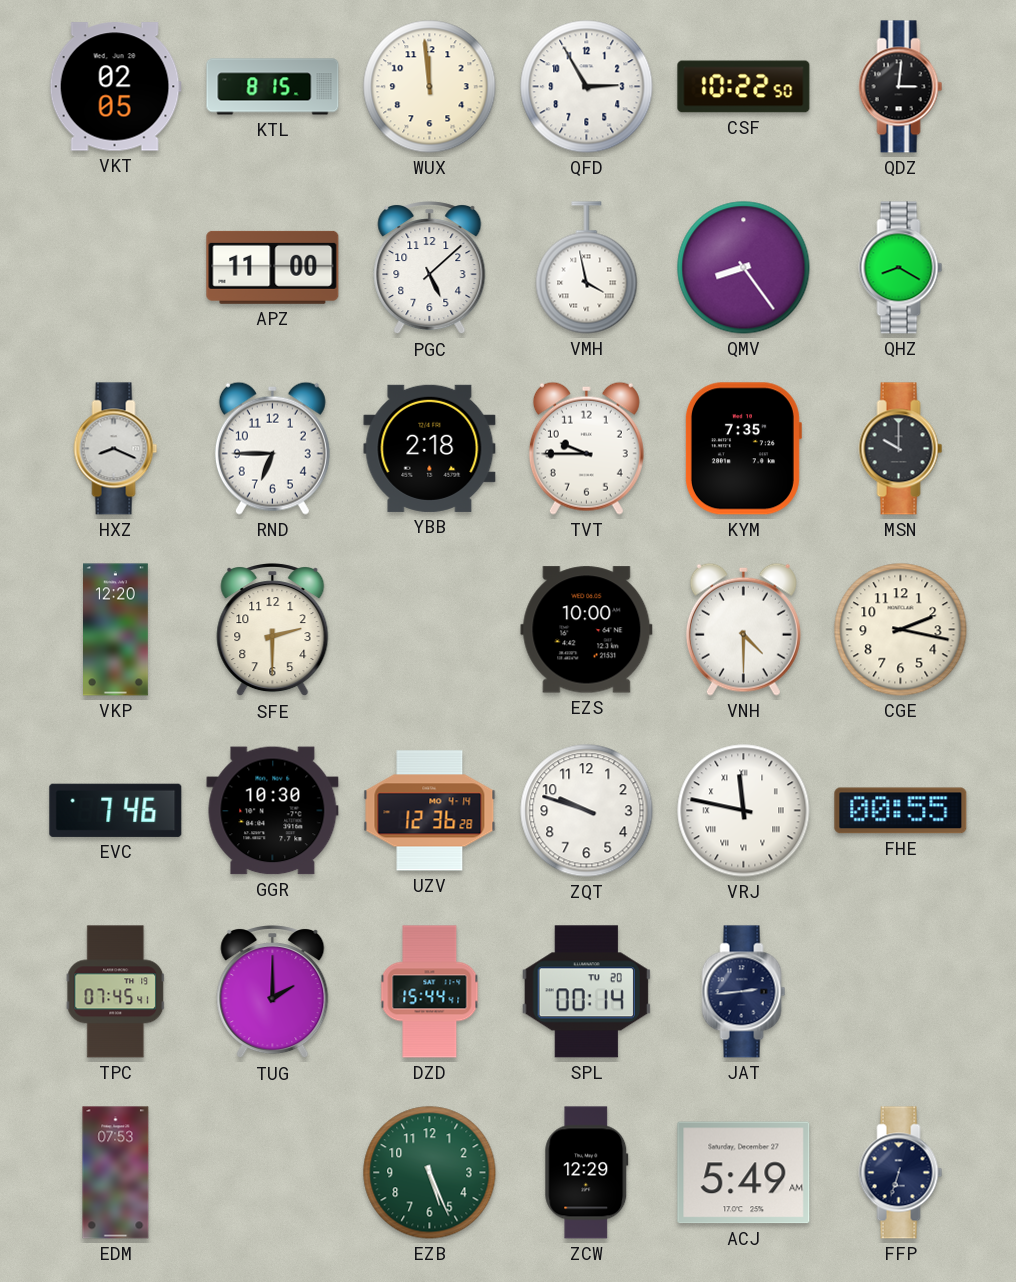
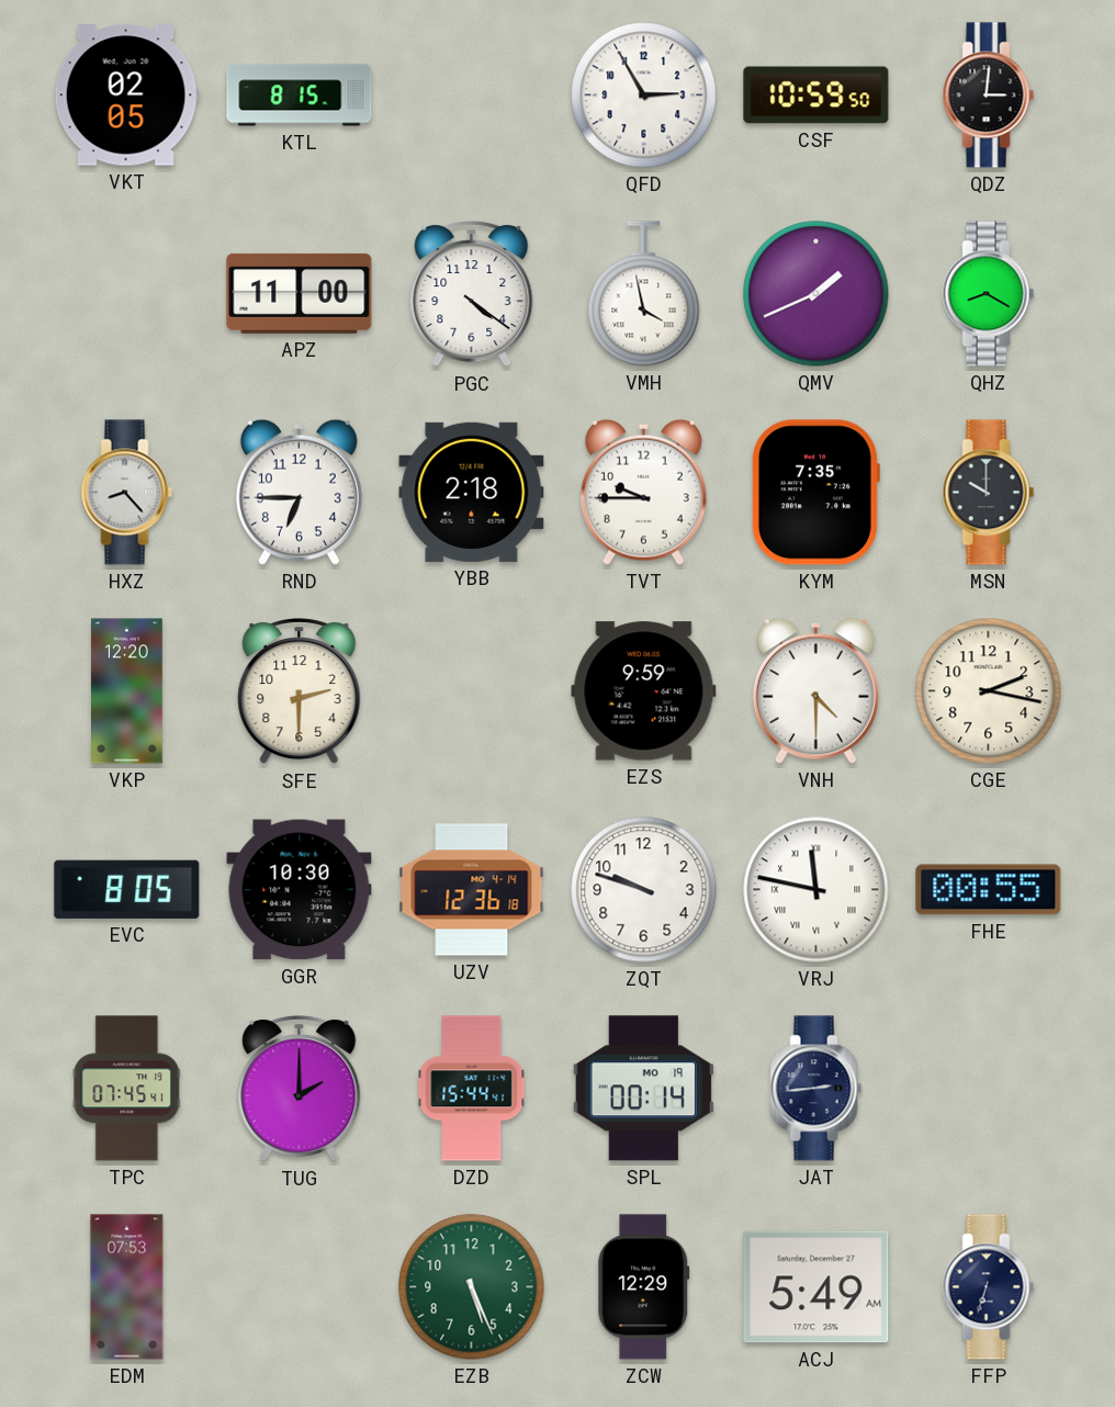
WUX: 11:59 -> none (430, 87)
CSF: 10:22 -> 10:59 (816, 95)
PGC: 5:08 -> 4:21 (472, 295)
QMV: 8:24 -> 1:41 (816, 294)
HXZ: 8:19 -> 8:23 (127, 493)
EZS: 10:00 -> 9:59 (644, 691)
EVC: 7:46 -> 8:05 (127, 889)
UZV: 12:36:28 -> 12:36:18 (472, 890)
SPL date: TU 20 -> MO 19 (643, 1089)
